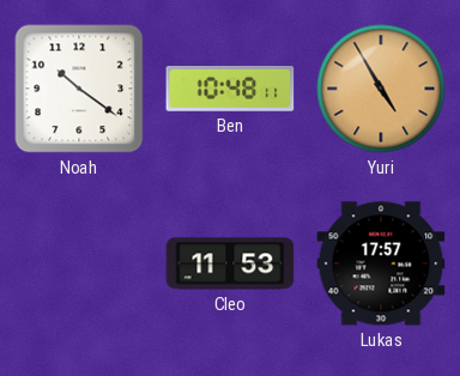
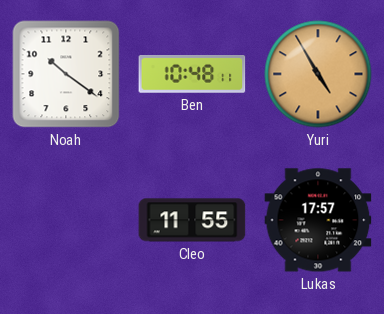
Cleo: 11:53 -> 11:55 (192, 220)
